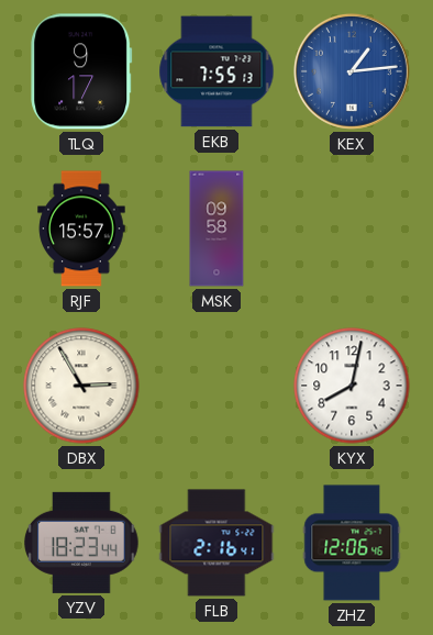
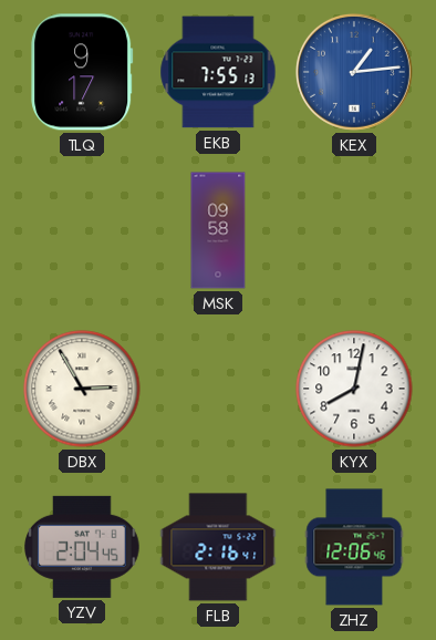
RJF: 15:57 -> none (81, 229)
YZV: 18:23 -> 2:04 (83, 547)
